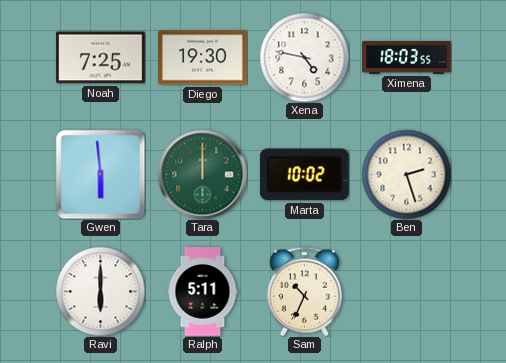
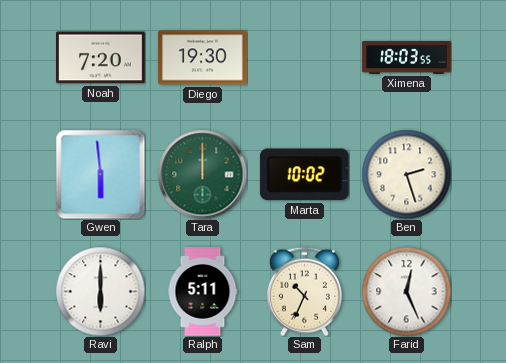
Noah: 7:25 -> 7:20 (101, 58)
Xena: 4:47 -> none (304, 57)
Farid: none -> 12:26 (406, 291)
